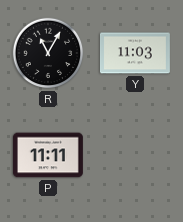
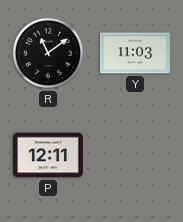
R: 11:05 -> 11:09 (48, 53)
P: 11:11 -> 12:11 (48, 155)
